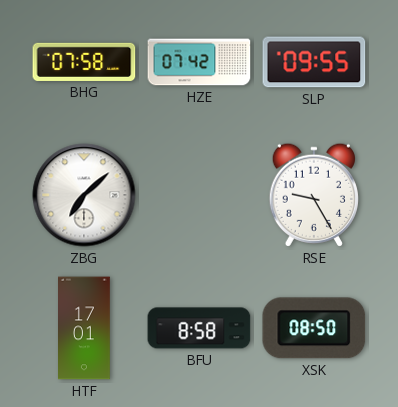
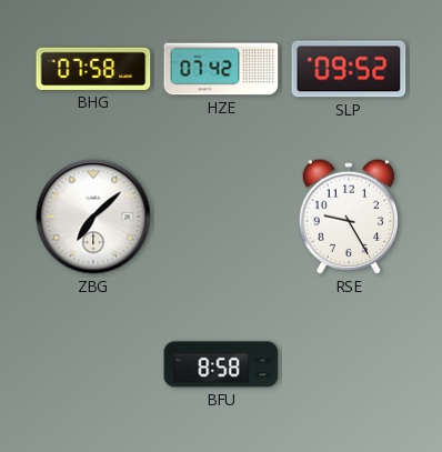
SLP: 09:55 -> 09:52 (349, 69)
HTF: 17:01 -> none (85, 328)
XSK: 08:50 -> none (314, 328)
